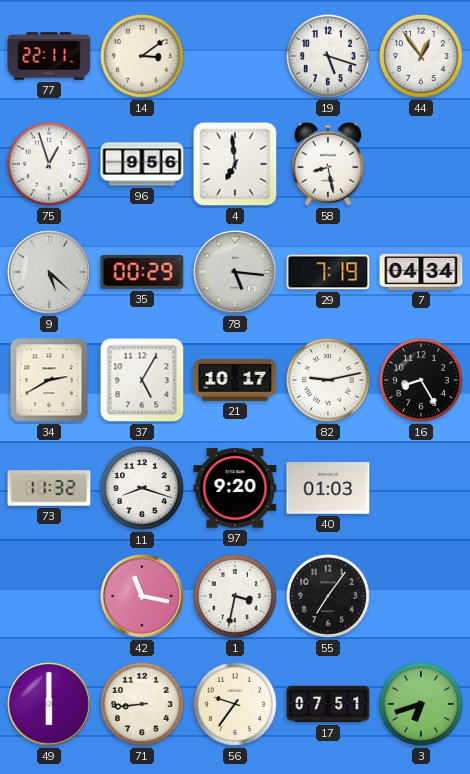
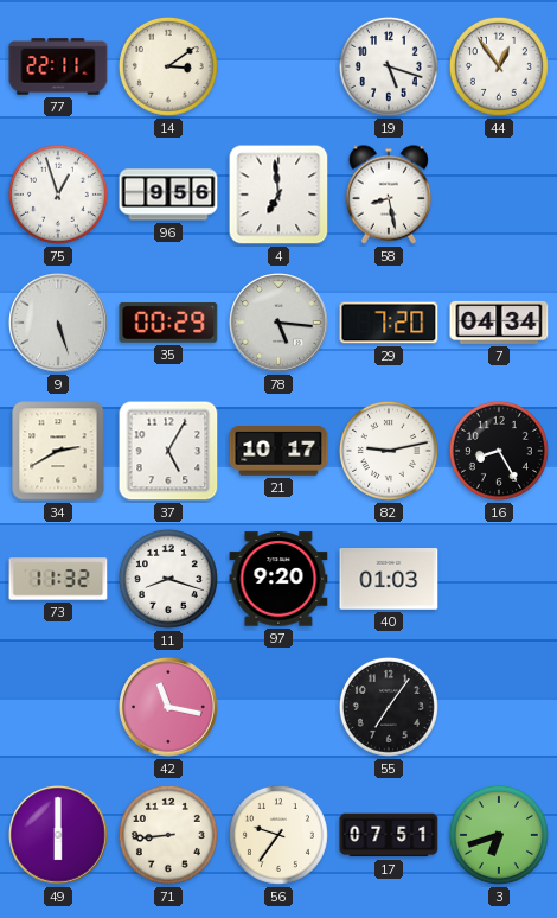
9: 5:22 -> 5:27 (59, 324)
29: 7:19 -> 7:20 (389, 323)
1: 3:32 -> none (235, 596)
